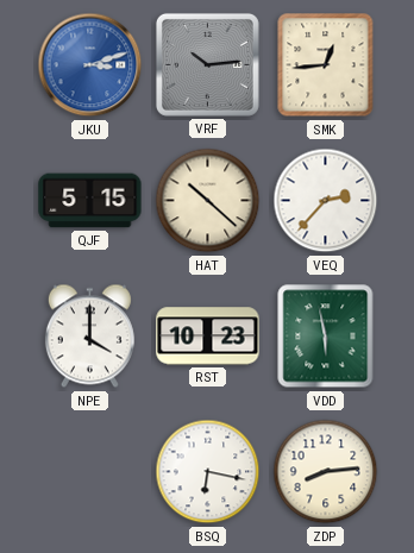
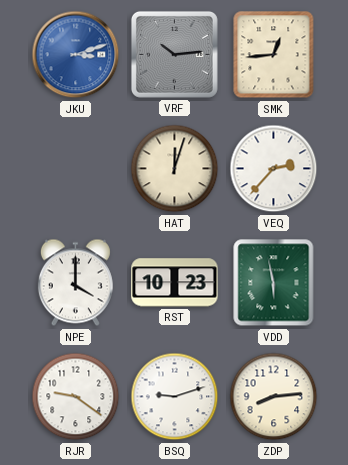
QJF: 5:15 -> none (90, 201)
HAT: 10:22 -> 12:03 (175, 169)
RJR: none -> 9:21 (76, 397)
BSQ: 6:17 -> 9:12 (175, 397)
